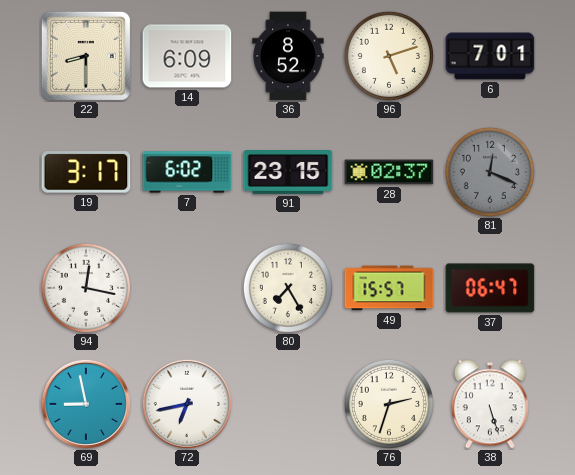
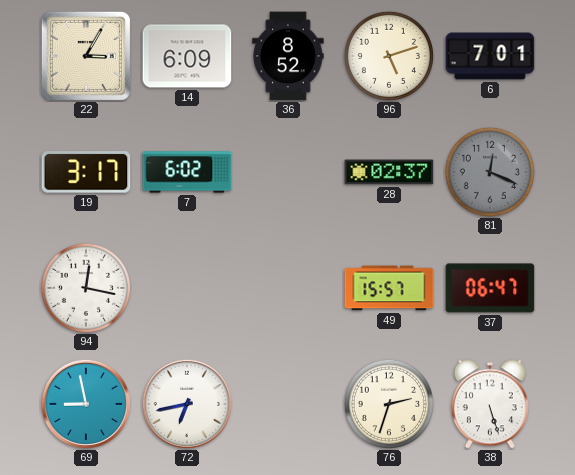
22: 8:30 -> 3:05 (86, 56)
91: 23:15 -> none (288, 173)
80: 7:25 -> none (288, 288)
